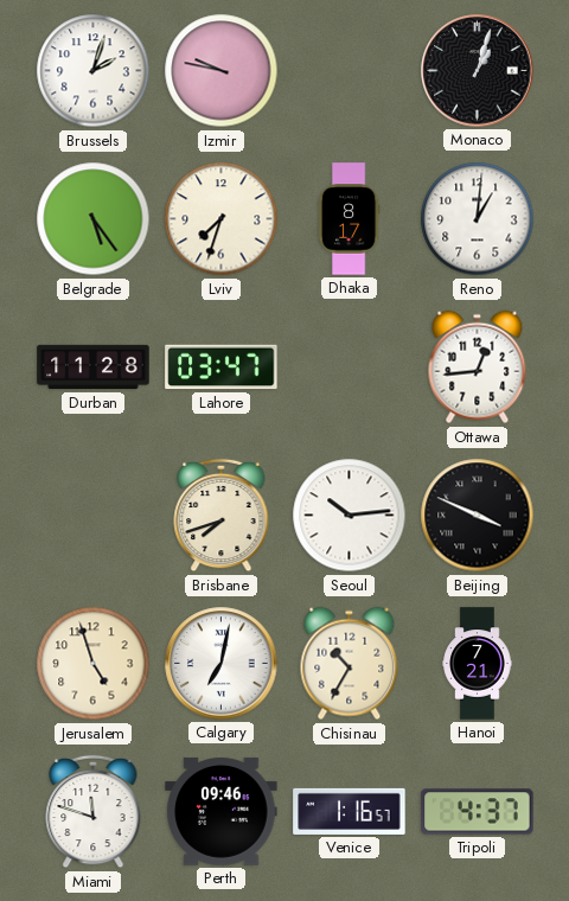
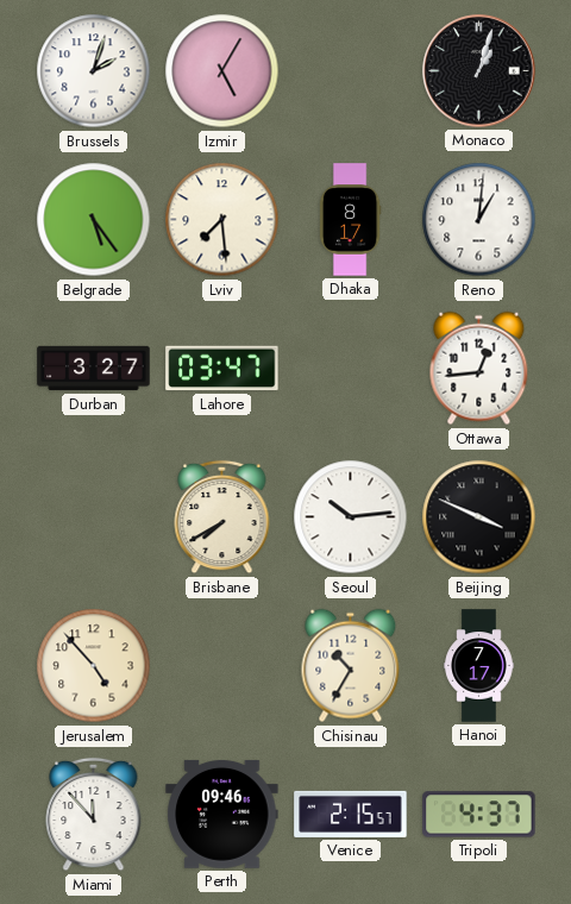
Izmir: 9:47 -> 5:05 (222, 71)
Lviv: 7:33 -> 7:29 (222, 220)
Durban: 11:28 -> 3:27 (94, 369)
Brisbane: 7:42 -> 7:40 (222, 517)
Jerusalem: 4:57 -> 4:53 (94, 666)
Calgary: 7:02 -> none (222, 664)
Hanoi: 7:21 -> 7:17 (479, 666)
Miami: 11:48 -> 11:53 (94, 815)
Venice: 1:16 -> 2:15 (351, 814)
